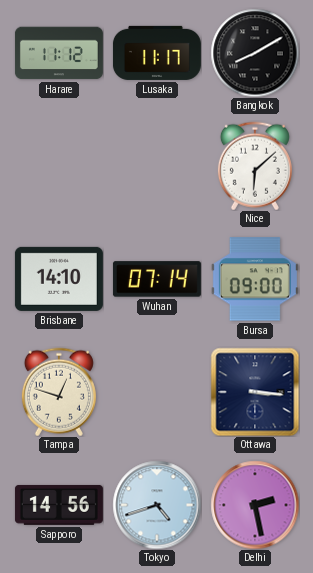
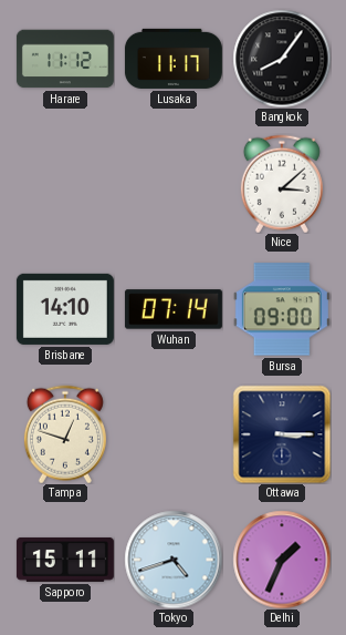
Bangkok: 8:10 -> 8:06 (282, 59)
Nice: 6:08 -> 3:08 (282, 184)
Ottawa: 3:16 -> 3:15 (282, 434)
Sapporo: 14:56 -> 15:11 (65, 560)
Delhi: 2:28 -> 1:34 (282, 560)
